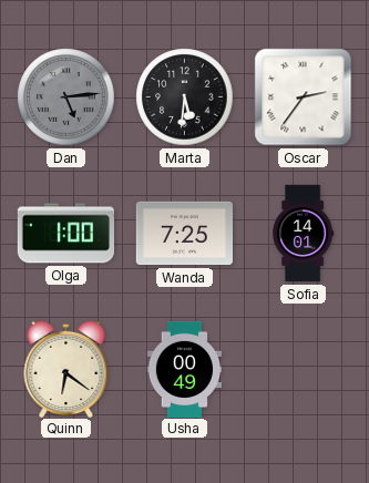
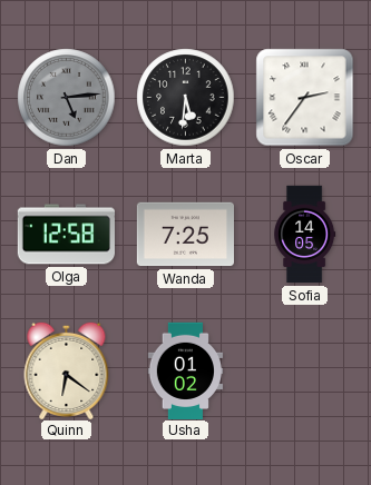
Olga: 1:00 -> 12:58 (66, 235)
Sofia: 14:01 -> 14:05 (305, 235)
Usha: 00:49 -> 01:02 (186, 370)
